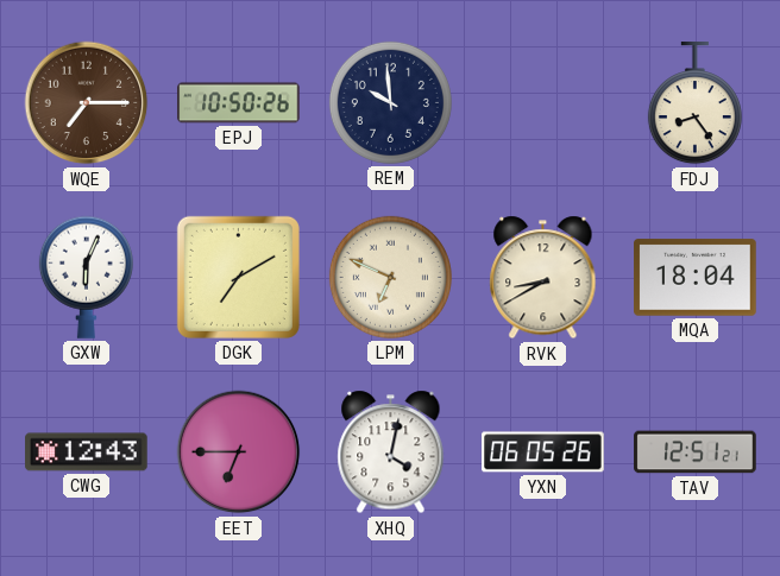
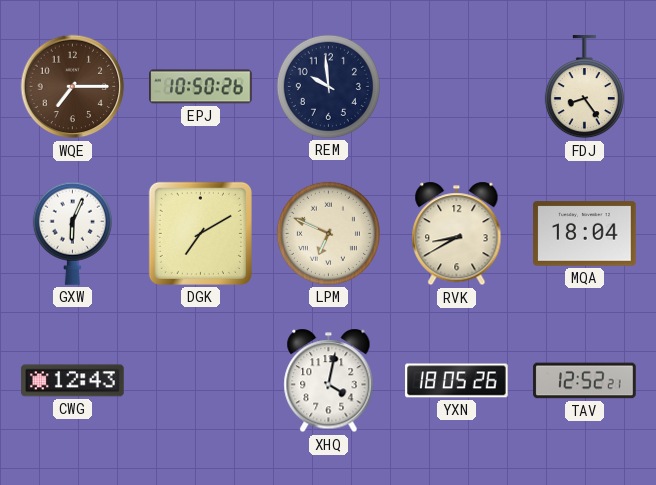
EET: 6:45 -> none (239, 452)
YXN: 06:05 -> 18:05 (457, 381)
TAV: 12:51 -> 12:52 (585, 381)
